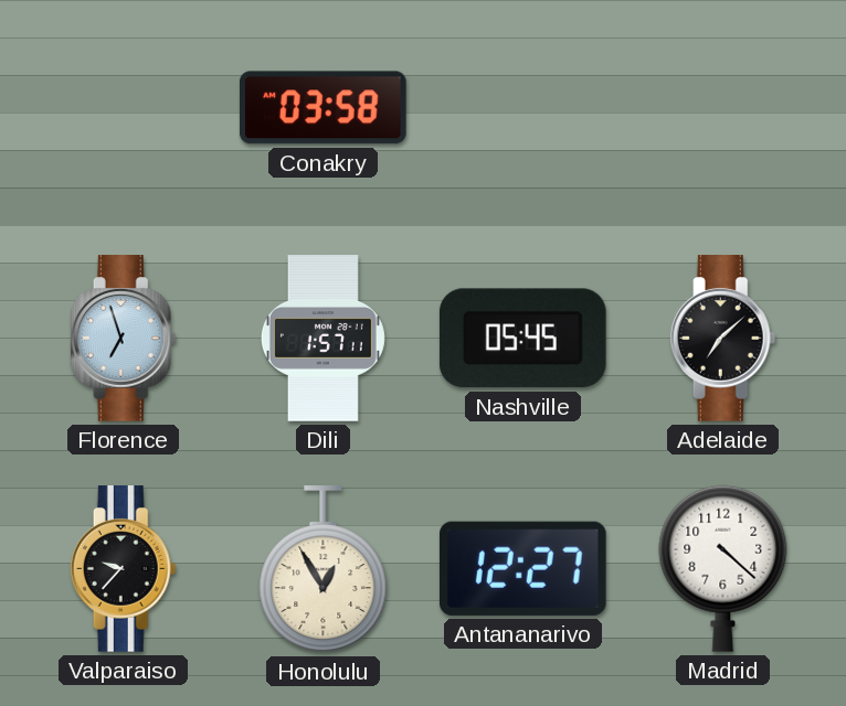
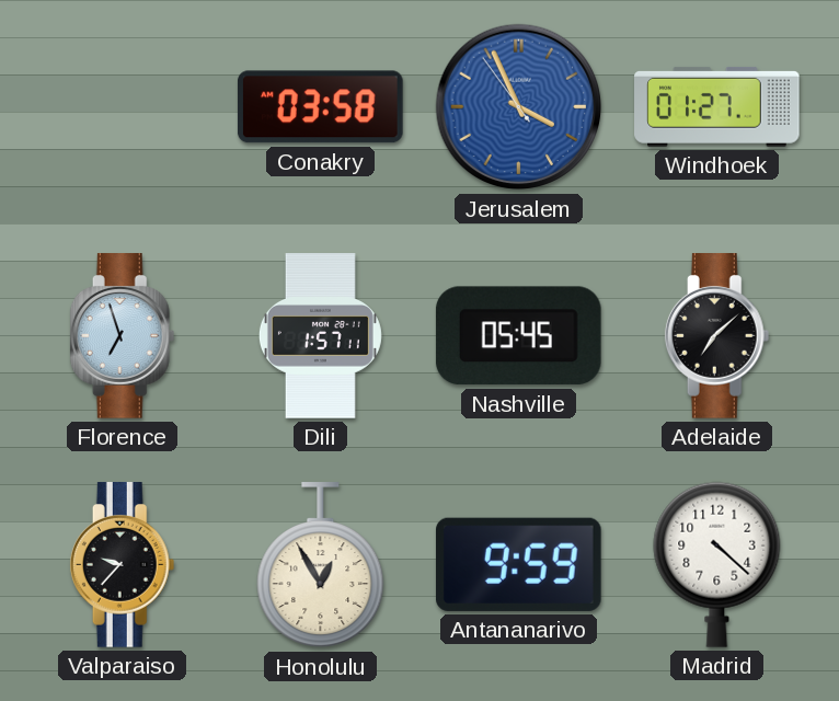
Jerusalem: none -> 3:55 (519, 107)
Windhoek: none -> 01:27 (717, 106)
Antananarivo: 12:27 -> 9:59 (518, 564)
